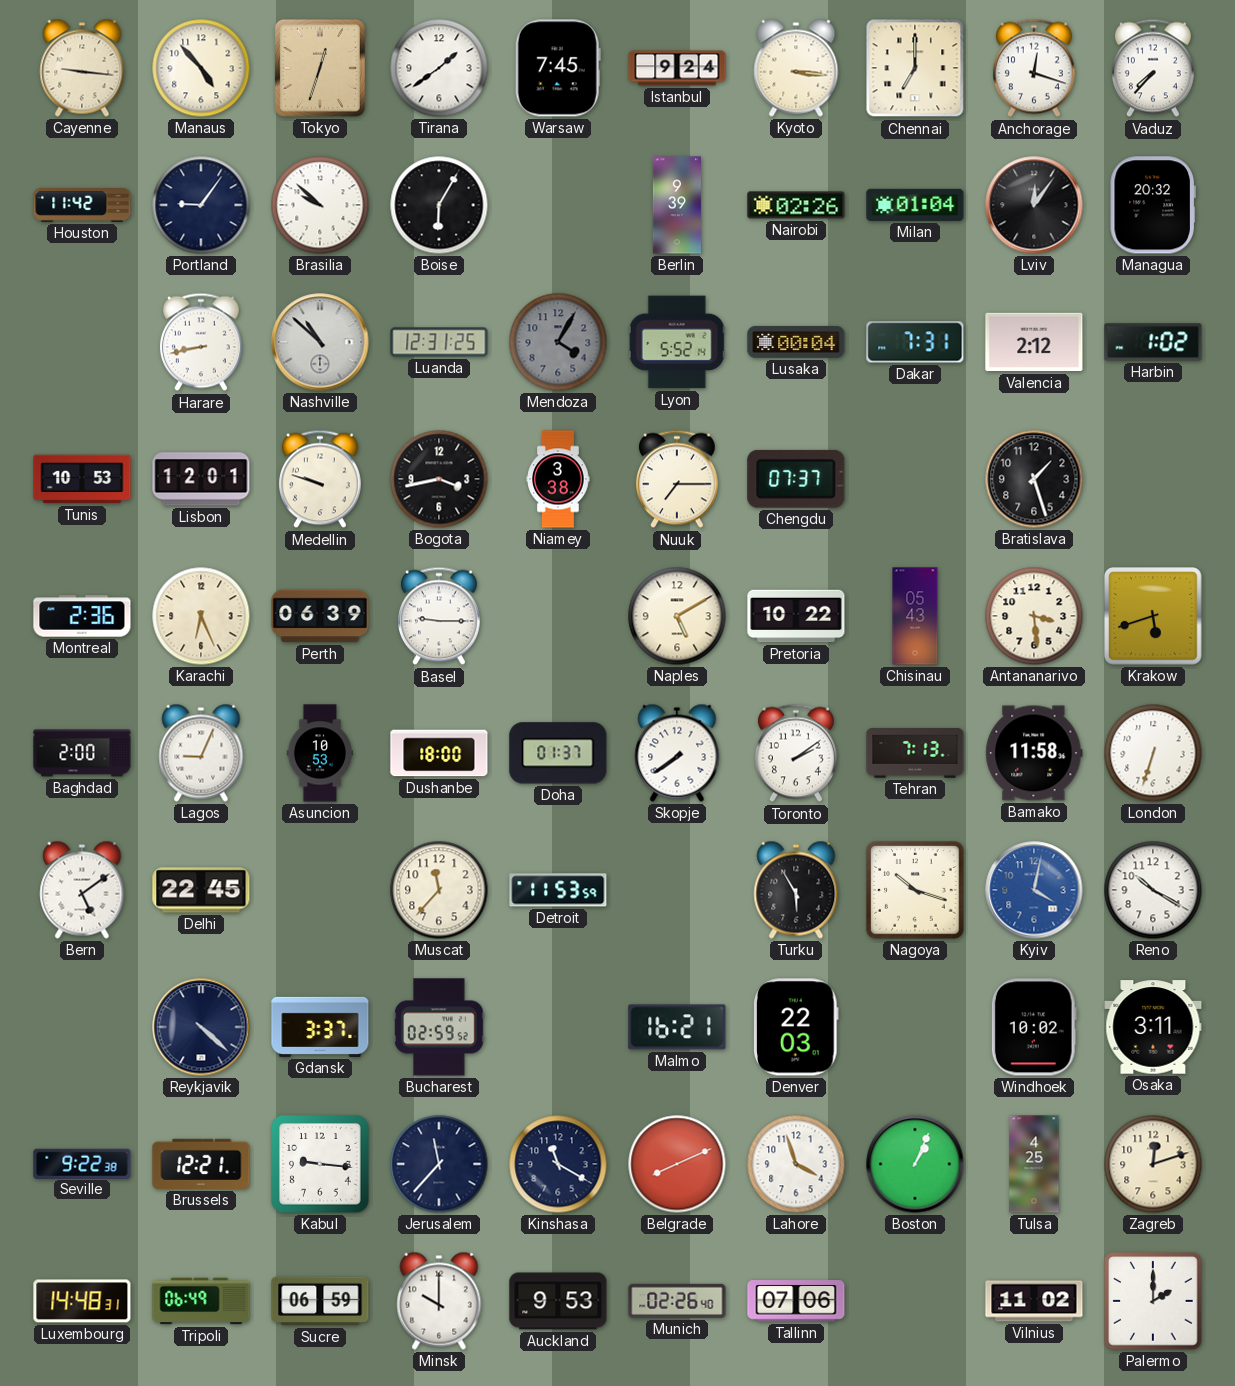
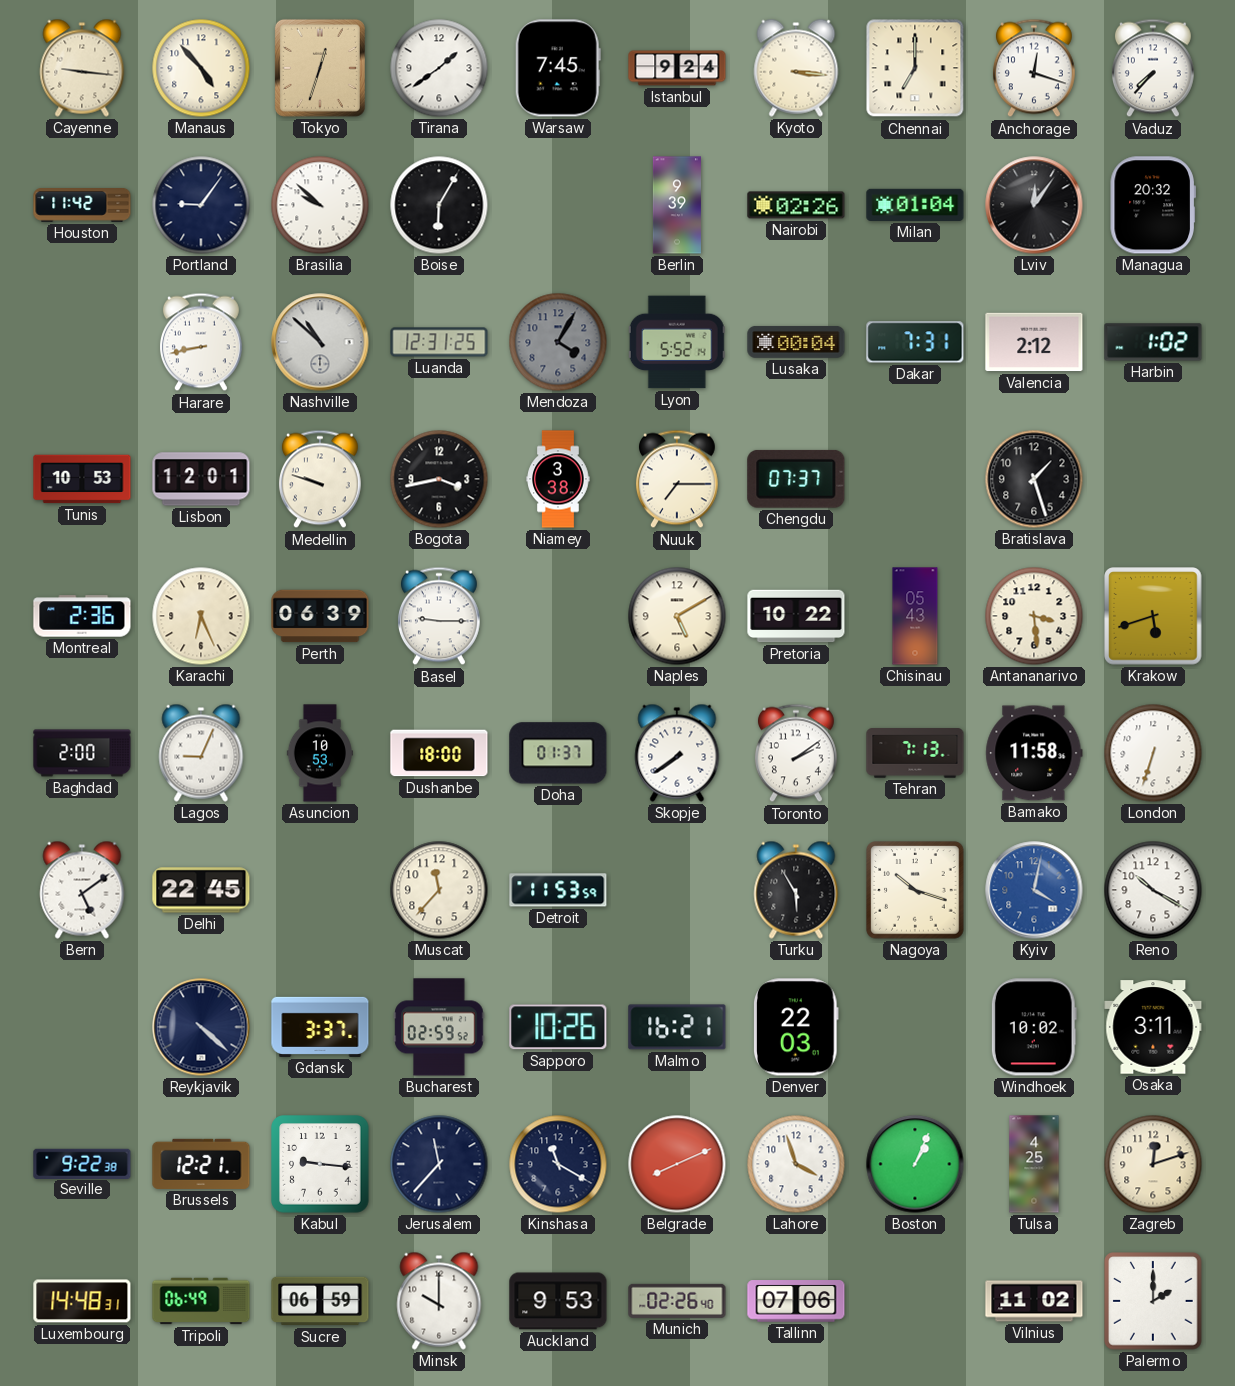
Sapporo: none -> 10:26 (558, 1027)
